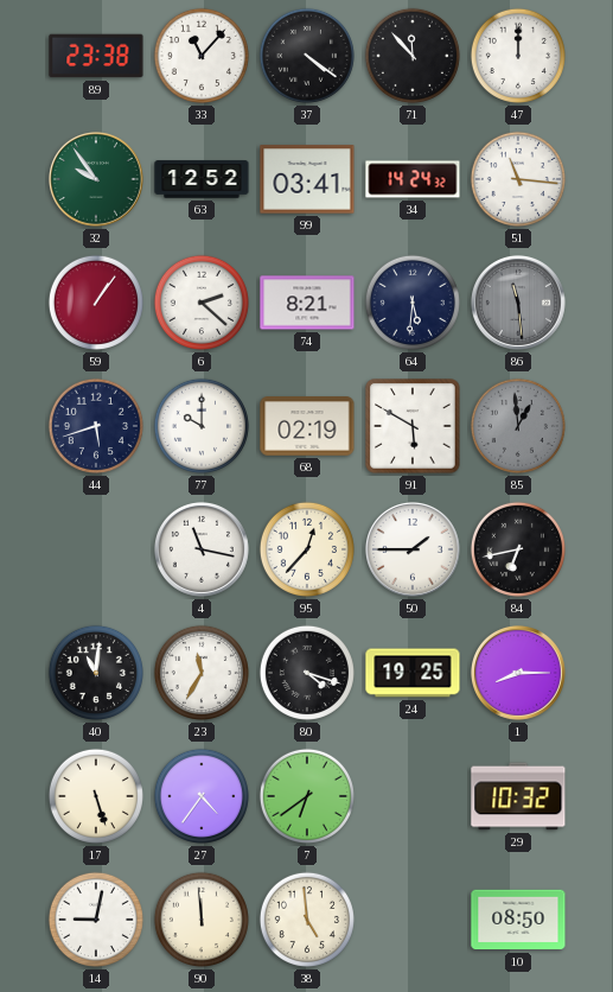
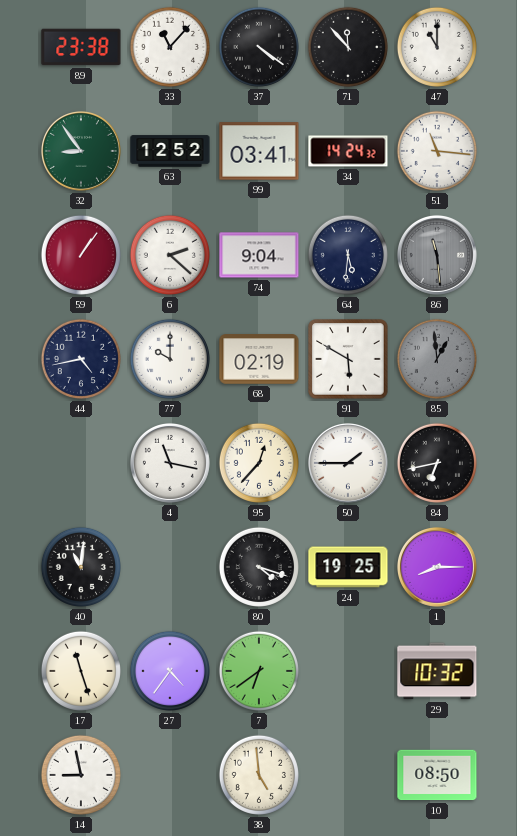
47: 12:00 -> 11:00 (437, 47)
32: 9:54 -> 8:54 (81, 151)
74: 8:21 -> 9:04 (259, 255)
44: 5:42 -> 4:43 (81, 359)
23: 11:35 -> none (202, 673)
17: 5:27 -> 11:27 (81, 671)
14: 9:02 -> 8:58 (81, 775)
90: 11:59 -> none (202, 920)
